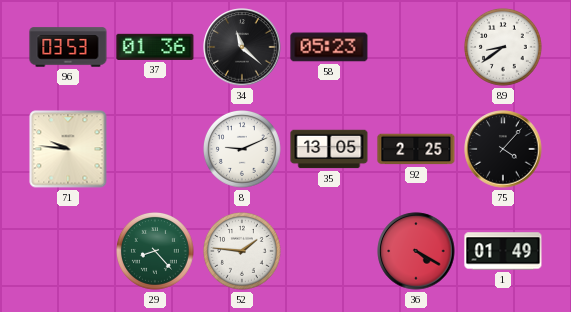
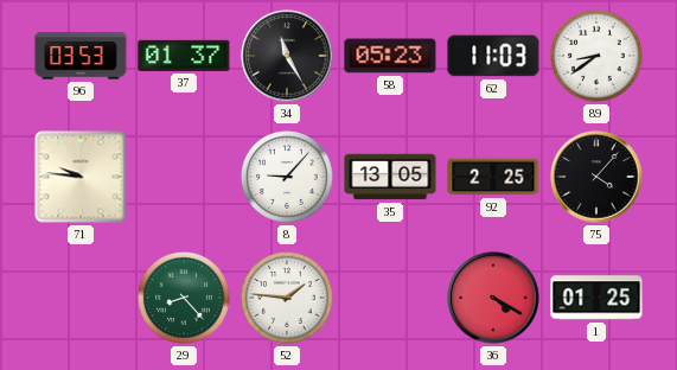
37: 01:36 -> 01:37 (184, 56)
34: 11:22 -> 11:25 (287, 56)
62: none -> 11:03 (493, 56)
8: 9:11 -> 9:07 (288, 178)
1: 01:49 -> 01:25 (596, 298)
